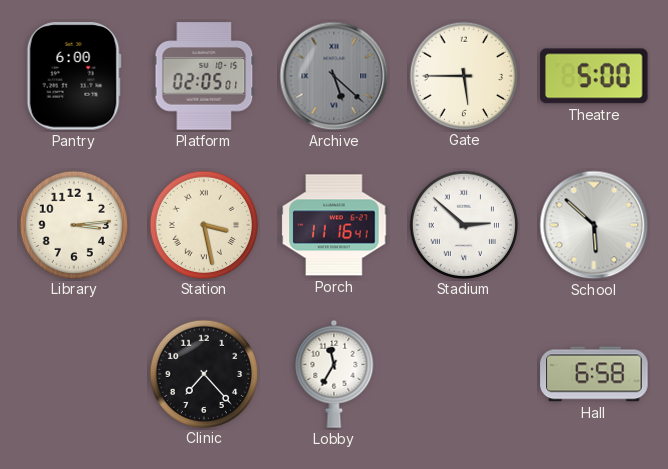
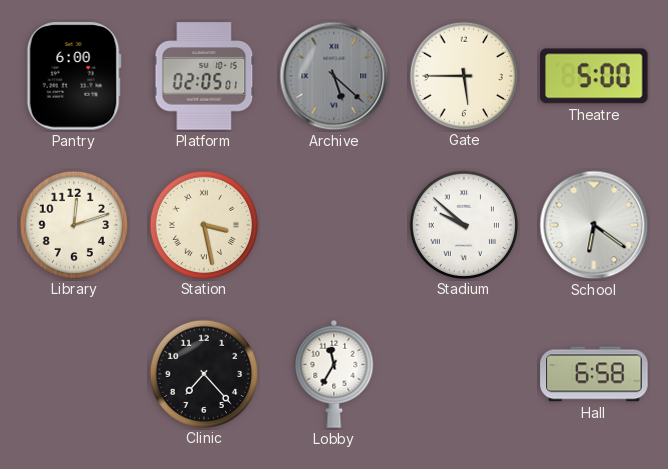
Library: 3:14 -> 12:12 (73, 224)
Porch: 11:16 -> none (334, 225)
Stadium: 2:52 -> 9:52 (463, 224)
School: 5:52 -> 6:21 (594, 225)
